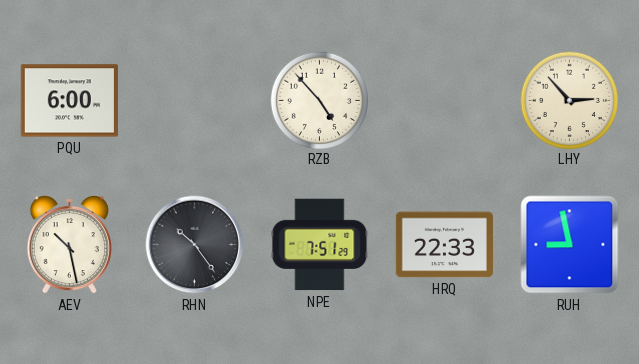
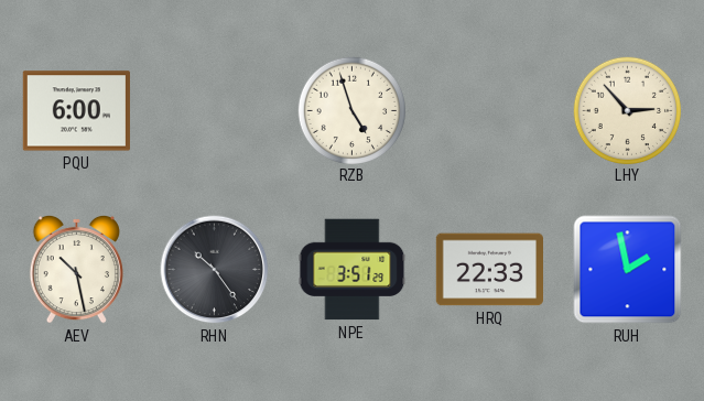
RZB: 4:53 -> 4:57 (351, 110)
NPE: 7:51 -> 3:51 (353, 270)
RUH: 8:58 -> 1:58 (628, 270)
